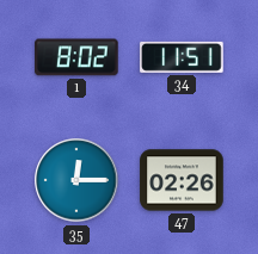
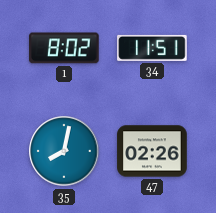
35: 12:15 -> 8:02 (64, 151)
